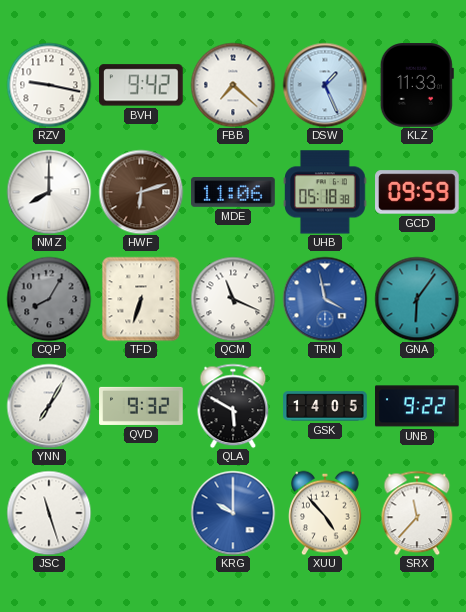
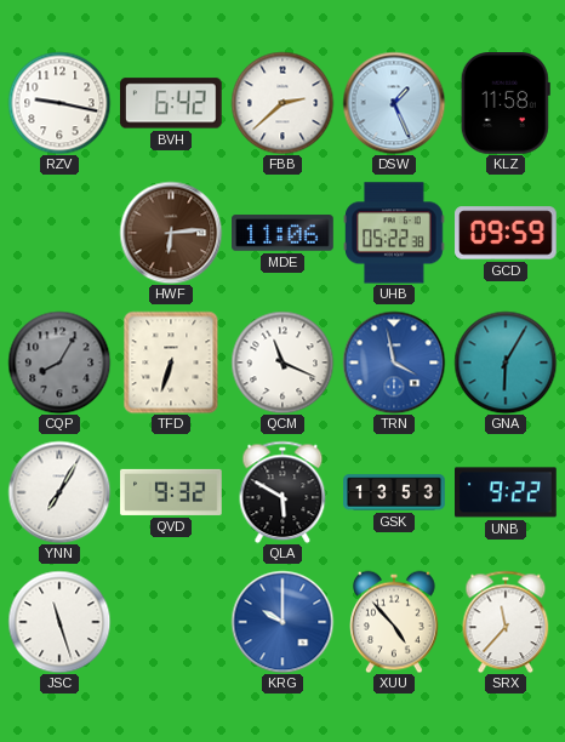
BVH: 9:42 -> 6:42 (172, 103)
FBB: 7:22 -> 2:38 (282, 103)
KLZ: 11:33 -> 11:58 (506, 103)
NMZ: 8:00 -> none (49, 192)
HWF: 6:12 -> 6:14 (171, 233)
UHB: 05:18 -> 05:22 (394, 233)
GNA: 6:06 -> 6:05 (506, 363)
GSK: 14:05 -> 13:53 (394, 492)
